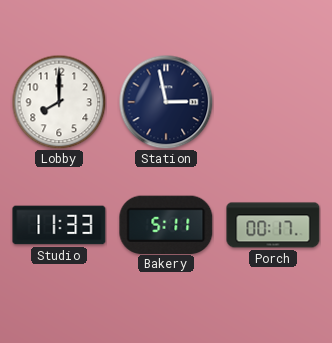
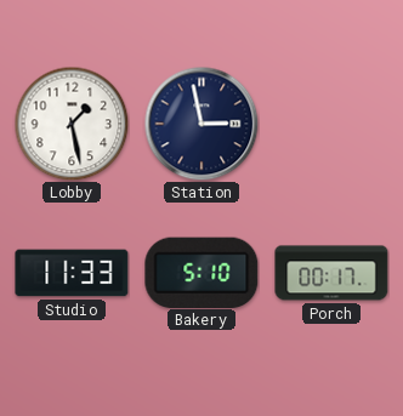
Lobby: 8:00 -> 1:28 (72, 124)
Bakery: 5:11 -> 5:10 (201, 272)
